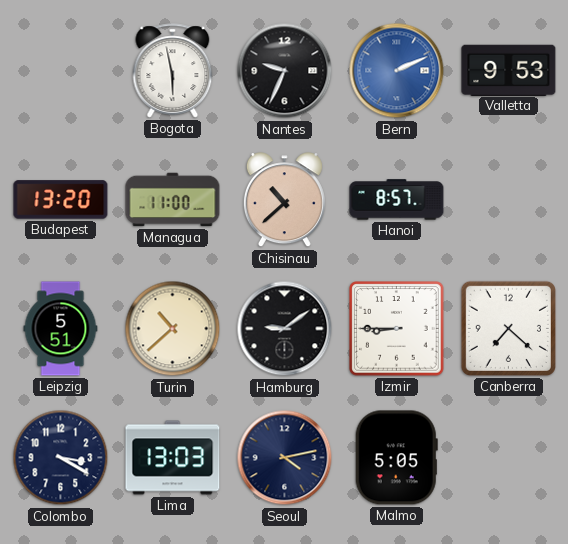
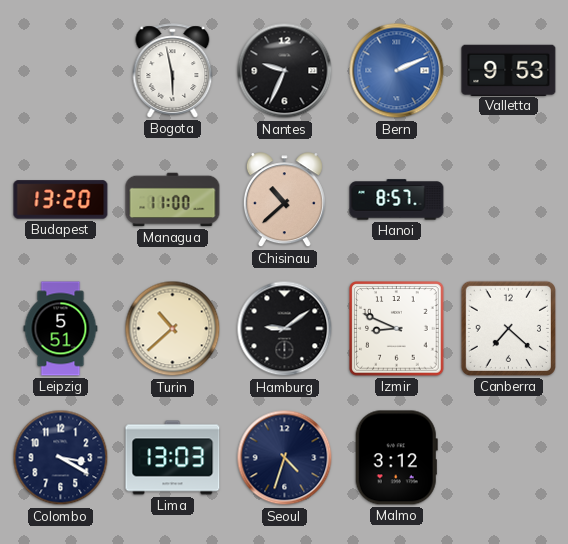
Izmir: 8:45 -> 8:49 (397, 329)
Seoul: 4:13 -> 4:33 (285, 458)
Malmo: 5:05 -> 3:12 (396, 458)
